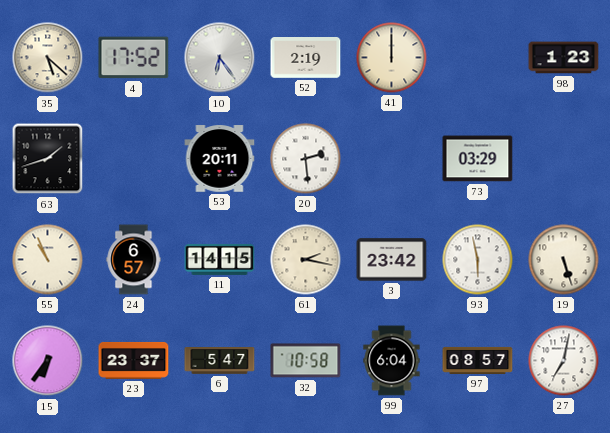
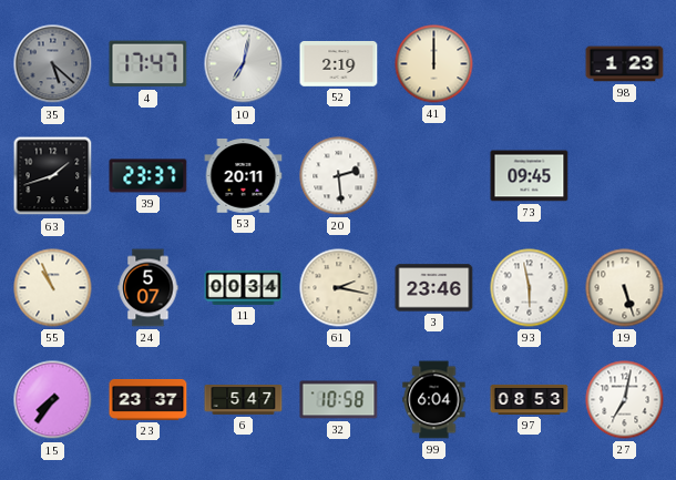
35 dial: cream -> grey (53, 64)
4: 17:52 -> 17:47 (148, 64)
10: 6:24 -> 7:02 (244, 64)
39: none -> 23:37 (148, 176)
73: 03:29 -> 09:45 (530, 176)
24: 6:57 -> 5:07 (148, 288)
11: 14:15 -> 00:34 (244, 287)
3: 23:42 -> 23:46 (434, 288)
15: 6:36 -> 7:36 (53, 400)
97: 08:57 -> 08:53 (530, 399)
